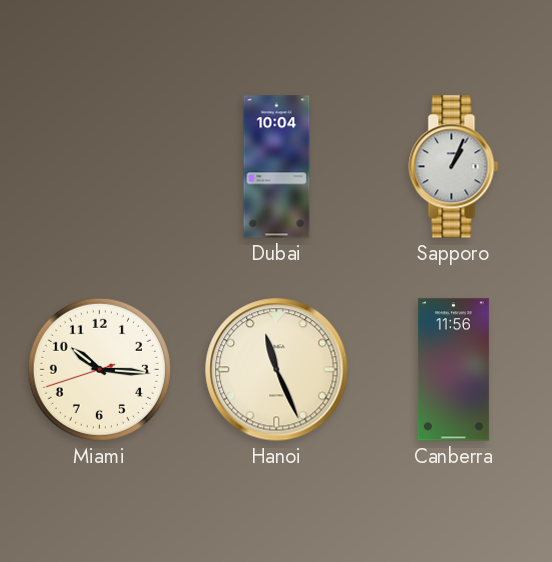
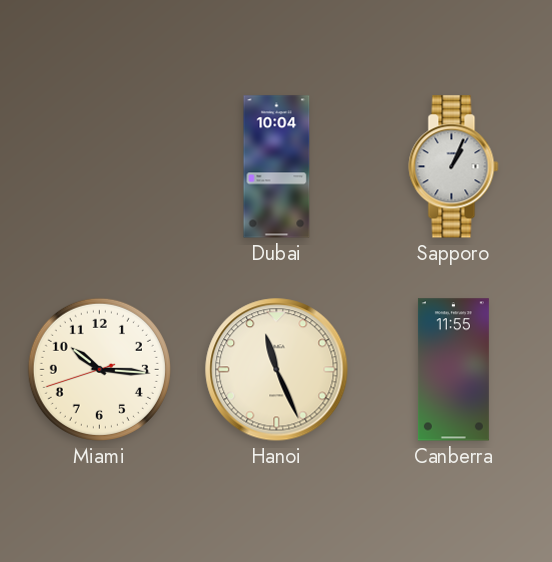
Canberra: 11:56 -> 11:55 (453, 370)
